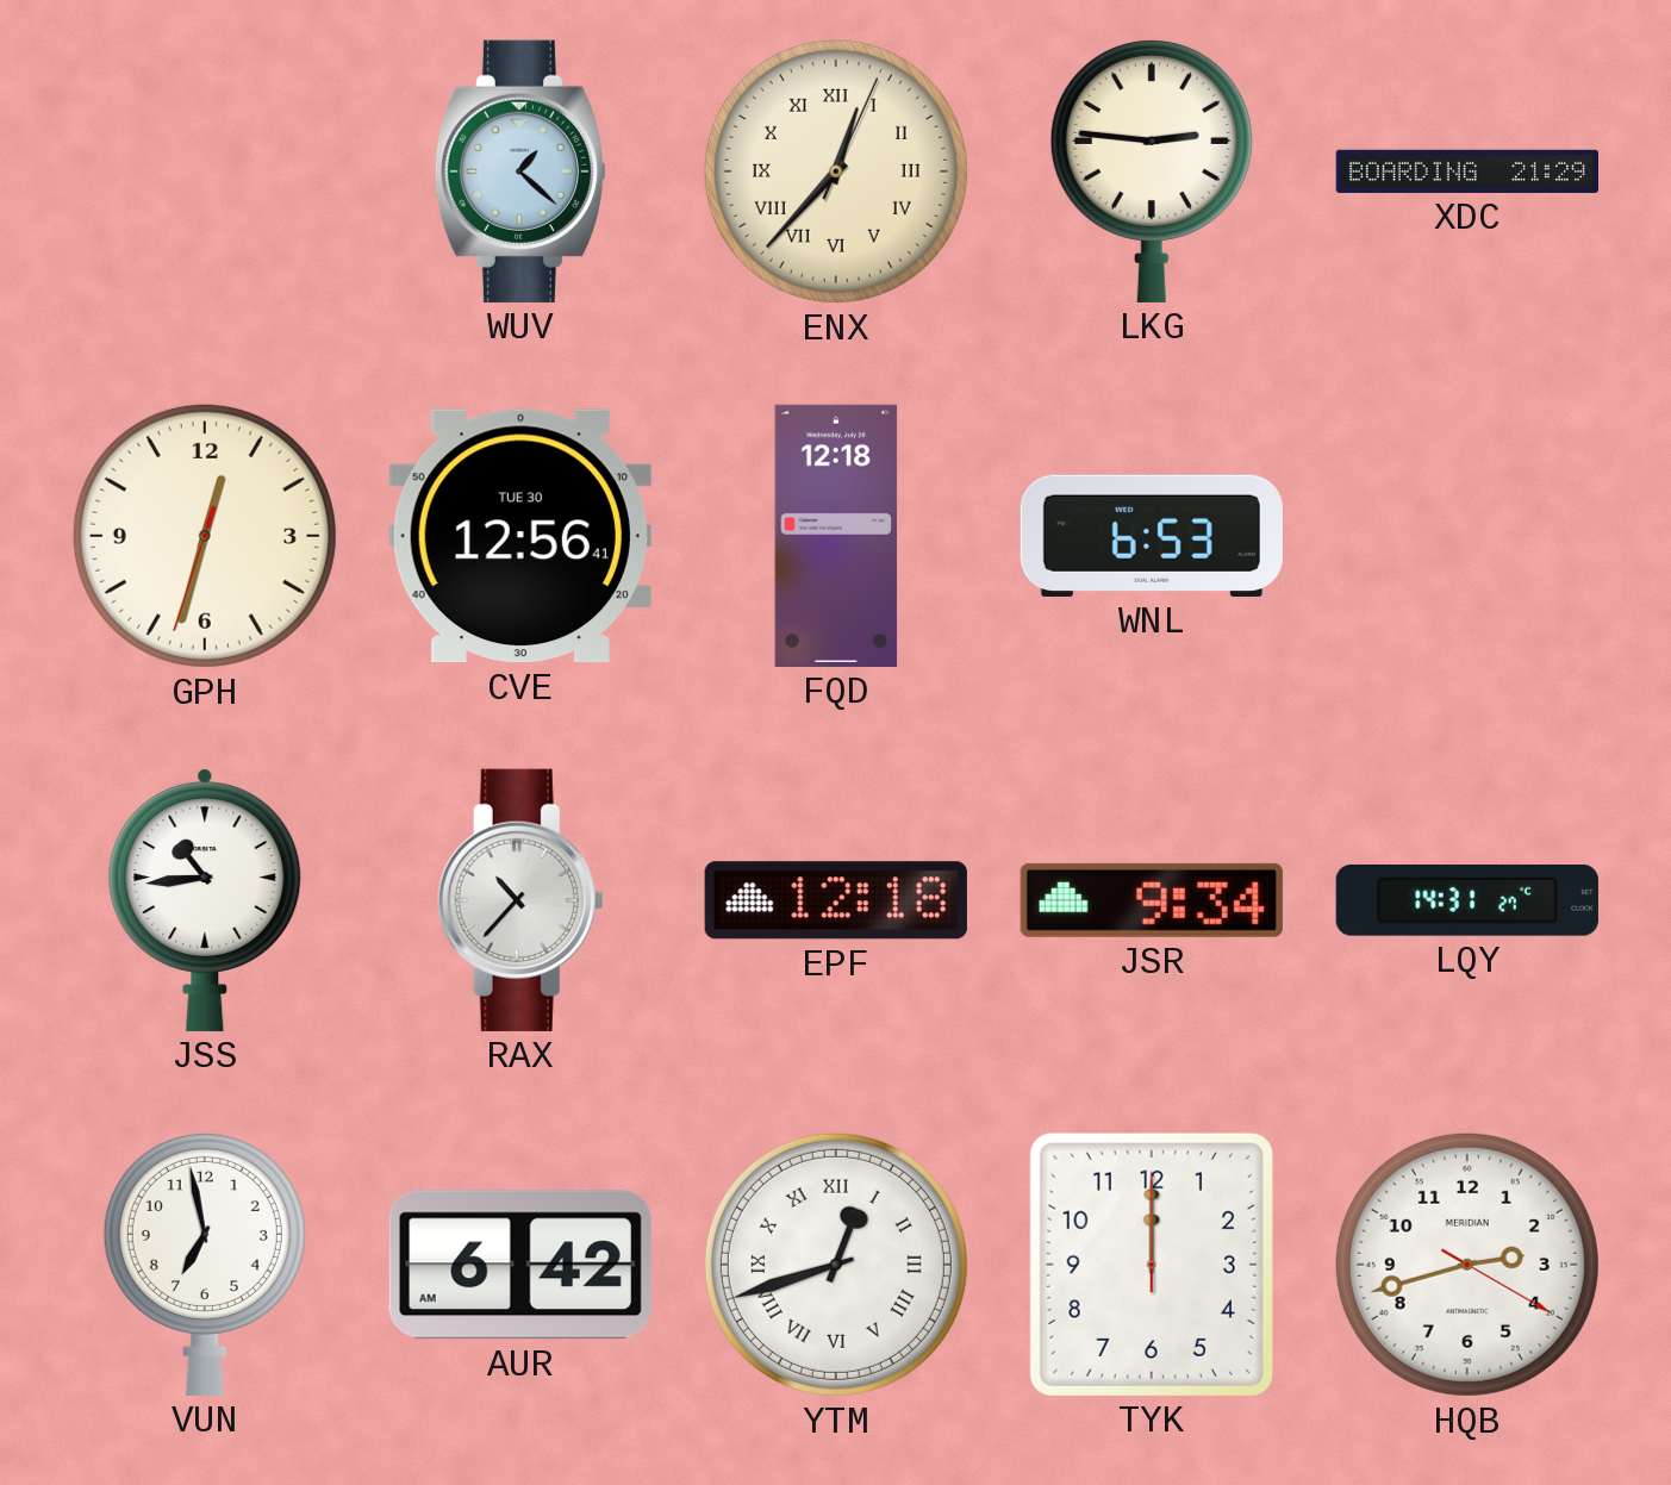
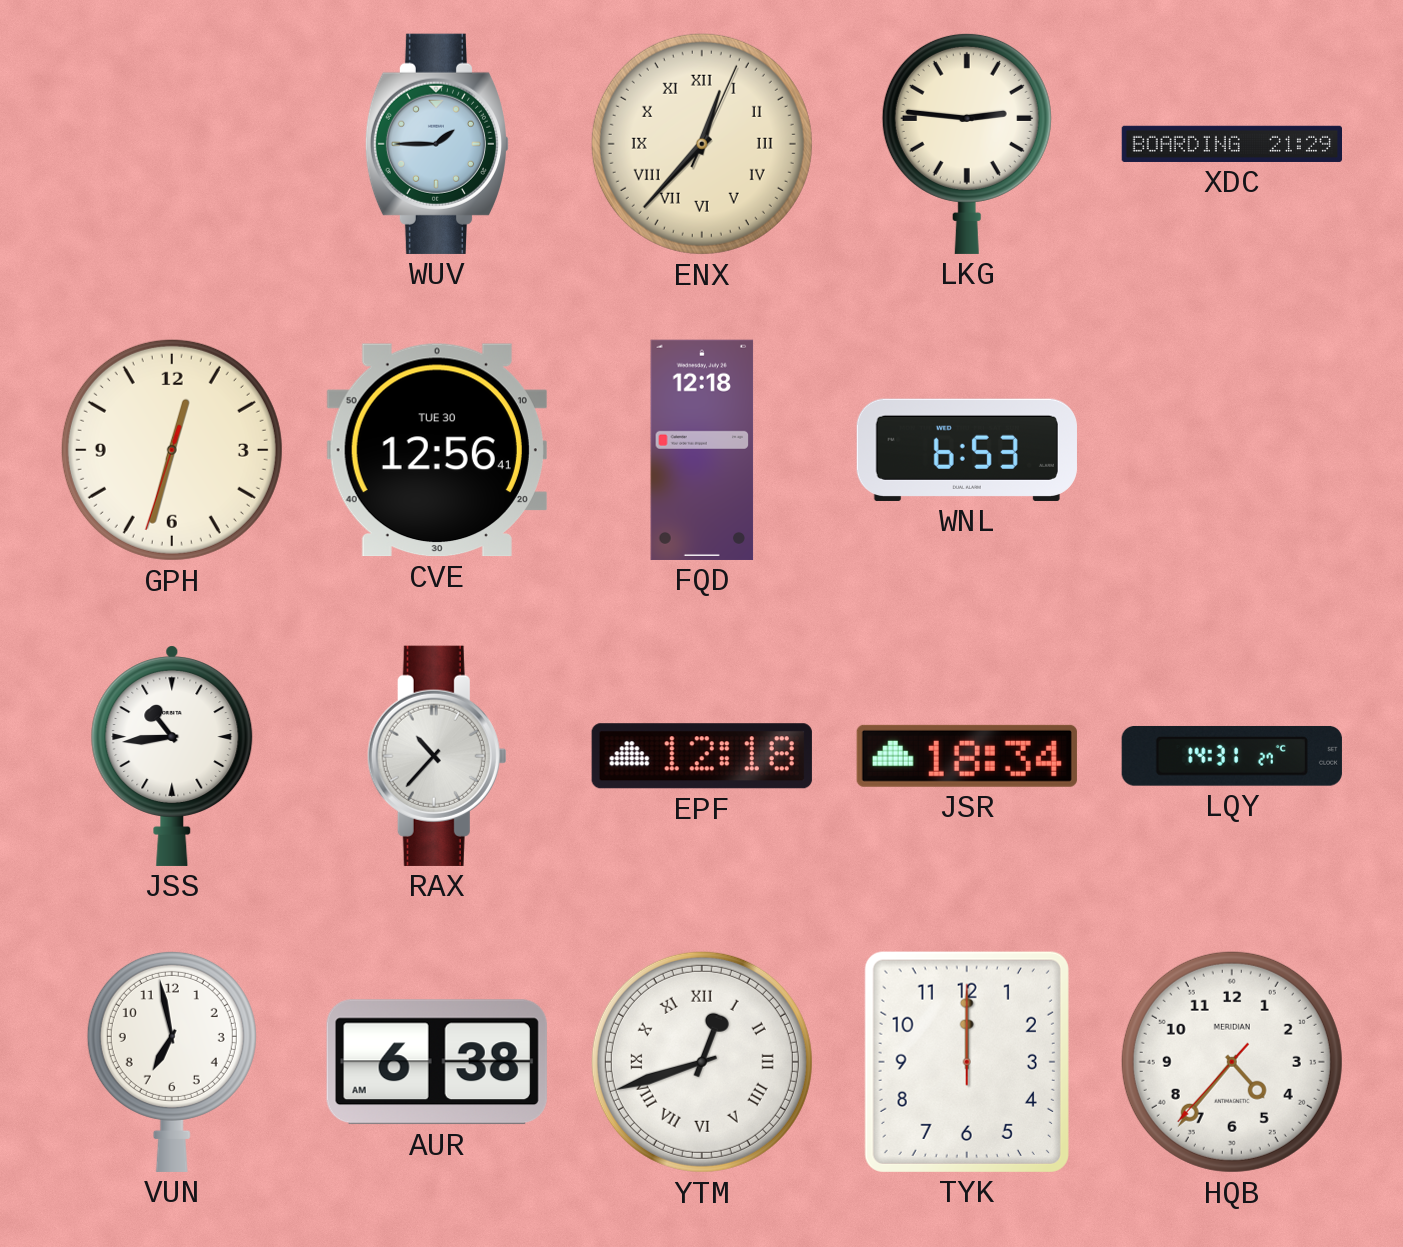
WUV: 1:22 -> 1:45 (437, 144)
JSR: 9:34 -> 18:34 (967, 756)
AUR: 6:42 -> 6:38 (437, 1062)
HQB: 2:42 -> 4:36 (1232, 1062)
